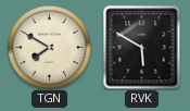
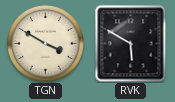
TGN: 7:50 -> 3:50 (45, 43)
